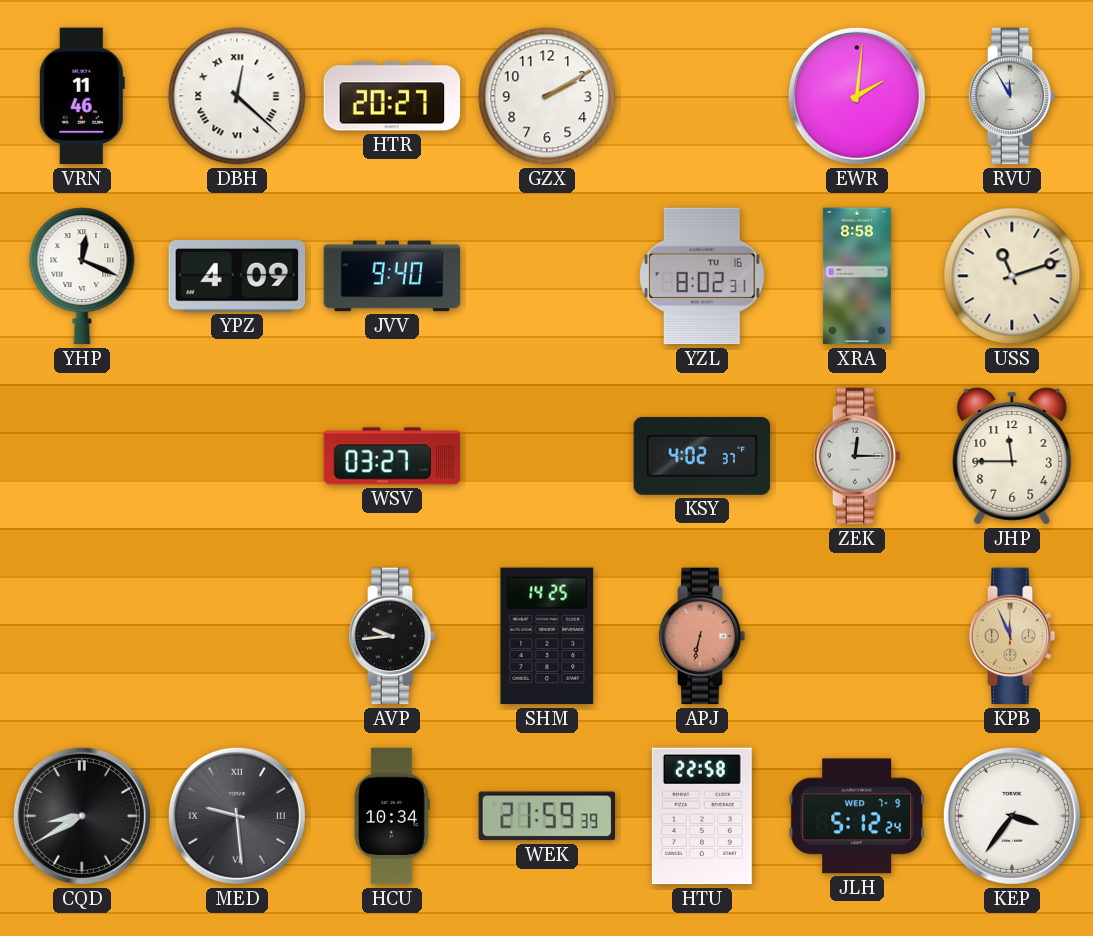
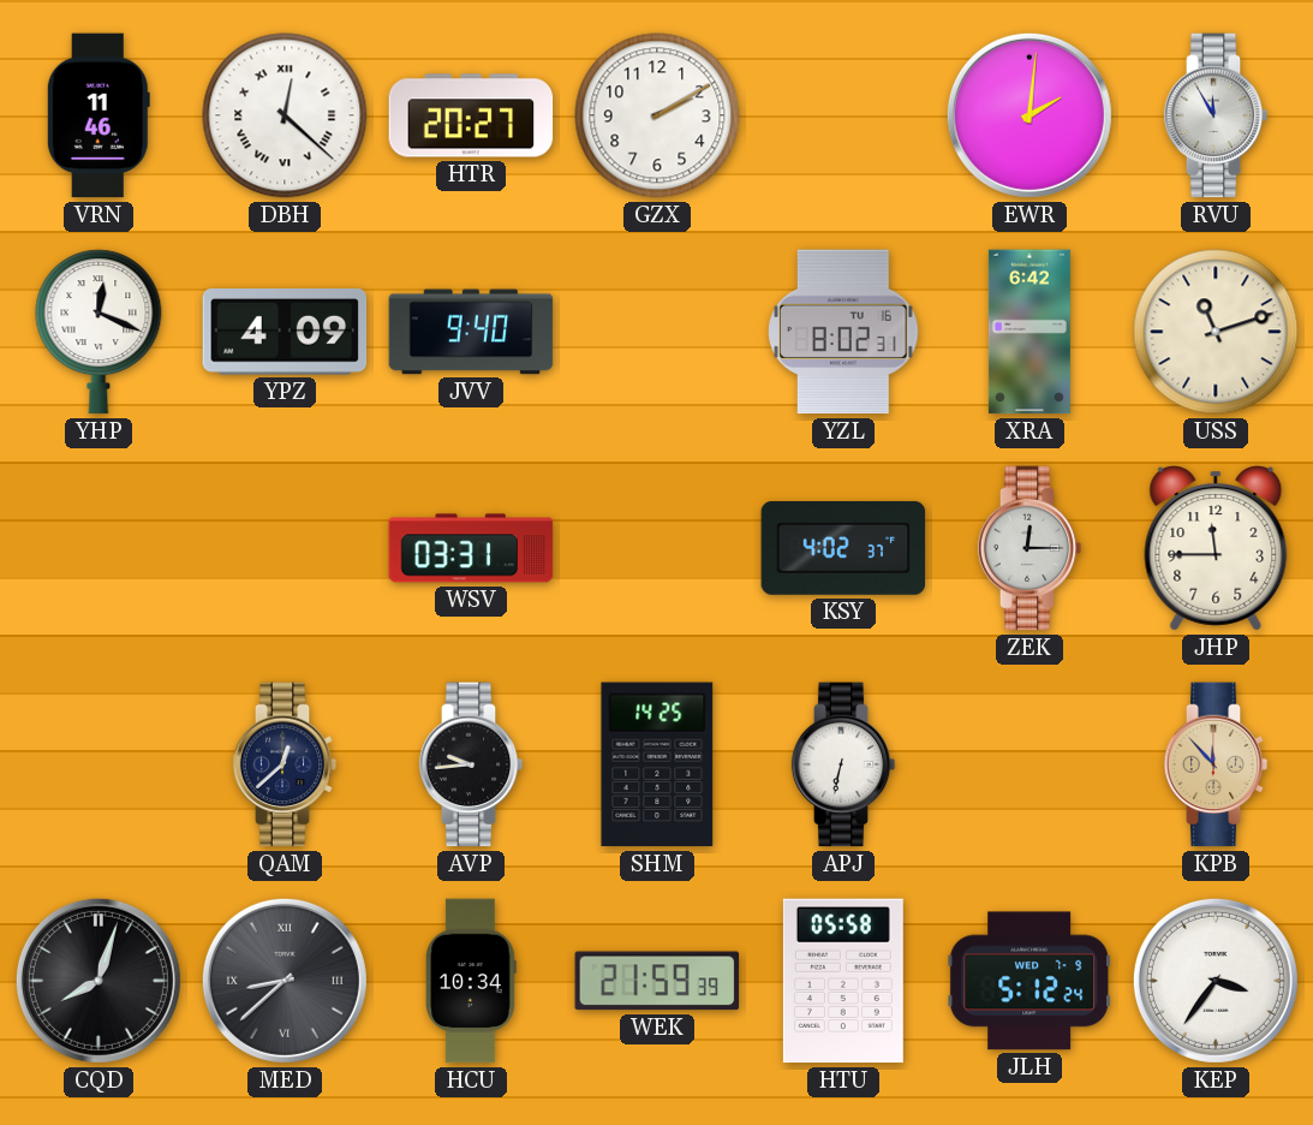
XRA: 8:58 -> 6:42 (1029, 332)
WSV: 03:27 -> 03:31 (471, 548)
QAM: none -> 12:38 (285, 764)
APJ dial: salmon -> white (843, 764)
KPB: 11:56 -> 11:53 (1216, 764)
CQD: 8:40 -> 8:03 (99, 981)
MED: 9:29 -> 8:38 (285, 981)
HTU: 22:58 -> 05:58 (843, 981)
